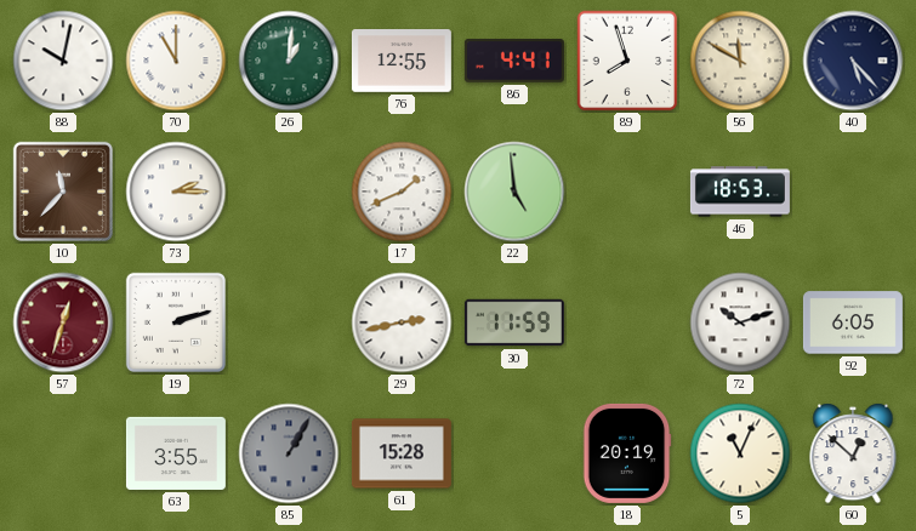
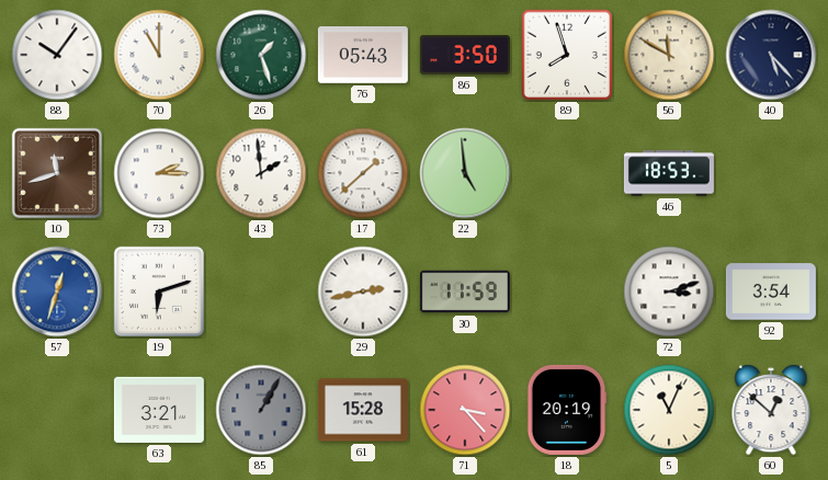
88: 10:02 -> 10:06 (57, 55)
26: 1:01 -> 1:27 (261, 55)
76: 12:55 -> 05:43 (363, 55)
86: 4:41 -> 3:50 (465, 55)
10: 11:37 -> 11:42 (57, 173)
43: none -> 1:59 (261, 173)
17: 1:41 -> 1:38 (363, 173)
57 dial: burgundy -> blue (57, 292)
19: 2:12 -> 6:12 (159, 292)
72: 10:12 -> 3:12 (669, 292)
92: 6:05 -> 3:54 (771, 292)
63: 3:55 -> 3:21 (159, 410)
71: none -> 3:23 (465, 410)
